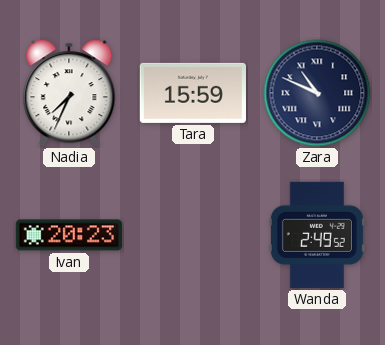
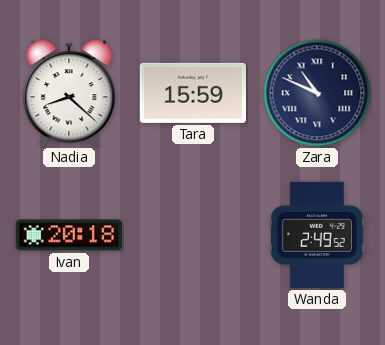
Nadia: 7:34 -> 8:22 (69, 93)
Ivan: 20:23 -> 20:18 (68, 235)
